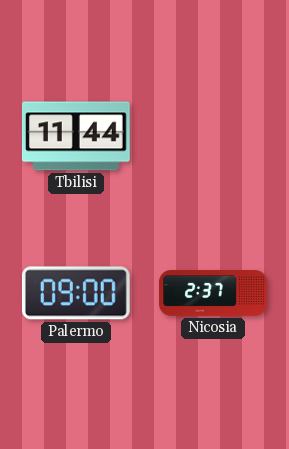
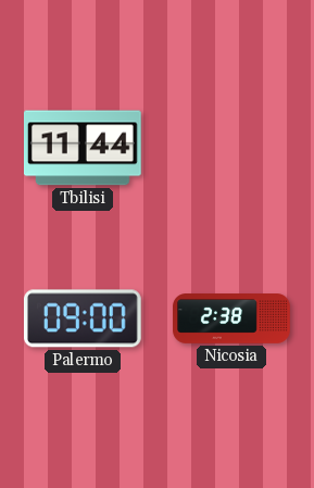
Nicosia: 2:37 -> 2:38 (231, 318)
